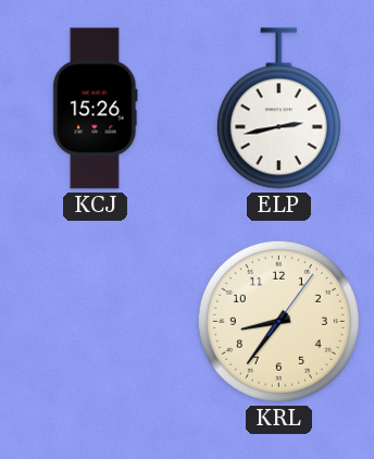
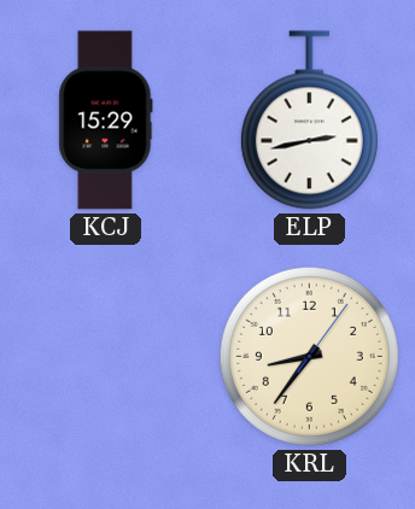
KCJ: 15:26 -> 15:29 (106, 121)
